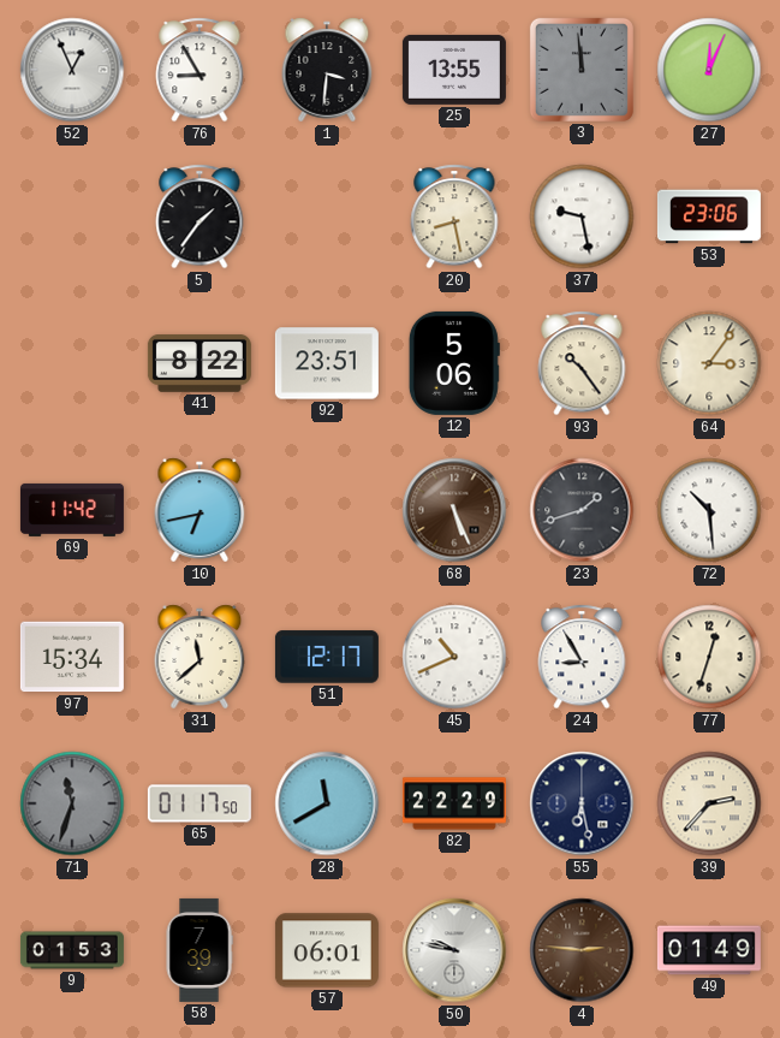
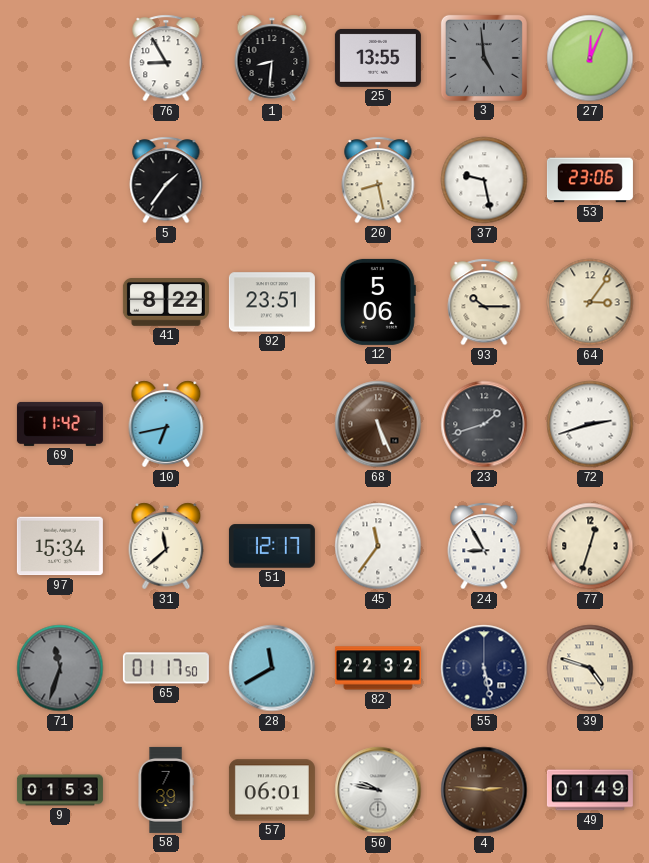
52: 12:56 -> none (72, 70)
1: 3:31 -> 8:31 (272, 58)
3: 11:59 -> 4:59 (484, 58)
93: 10:24 -> 10:15 (484, 302)
72: 10:29 -> 2:42 (590, 424)
45: 10:41 -> 11:36 (378, 546)
82: 22:29 -> 22:32 (378, 668)
55: 6:28 -> 5:28 (484, 668)
39: 2:37 -> 4:48 (590, 668)
